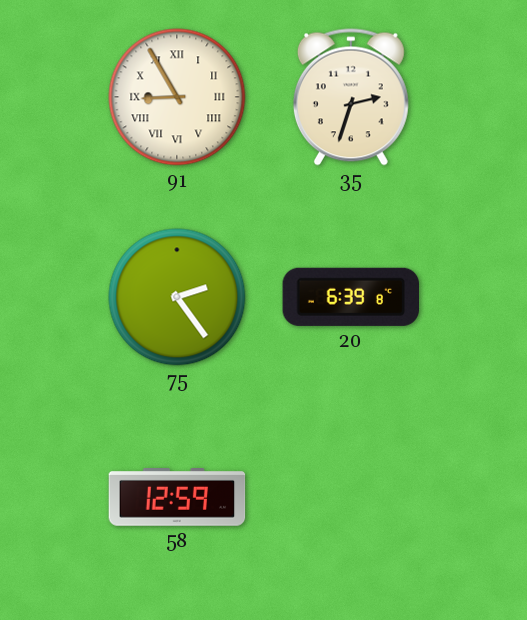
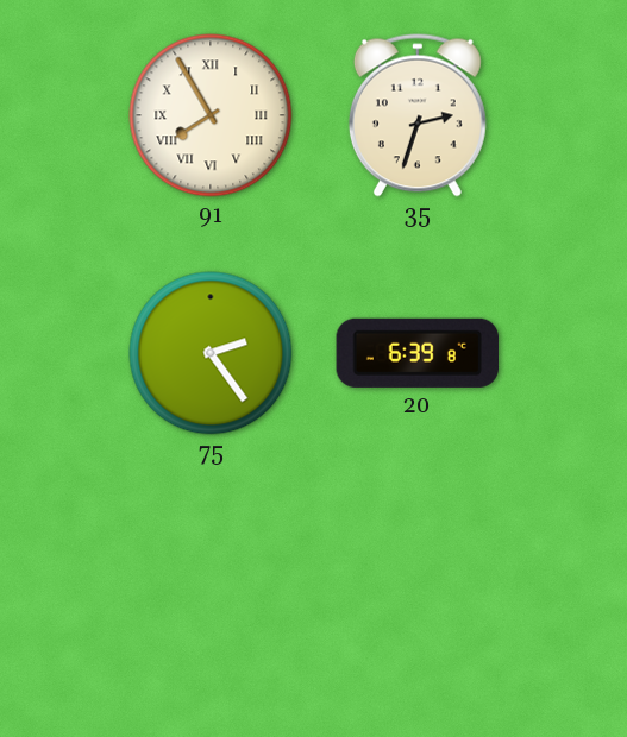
91: 8:55 -> 7:55 (211, 115)
58: 12:59 -> none (177, 498)
